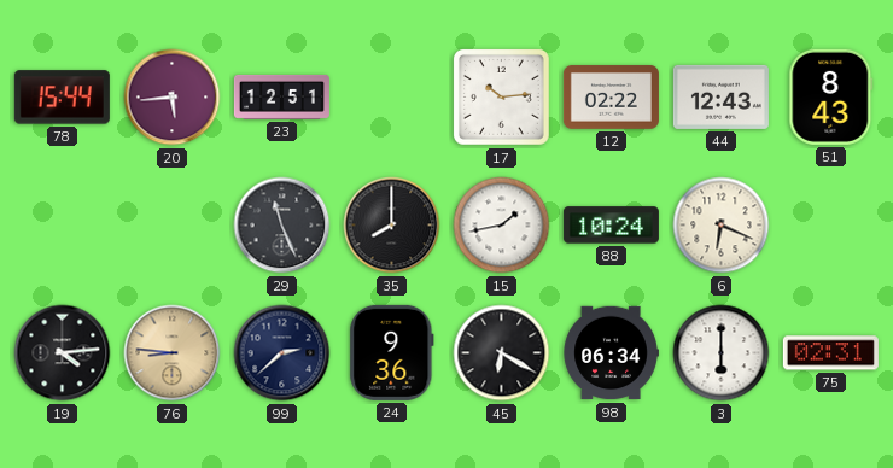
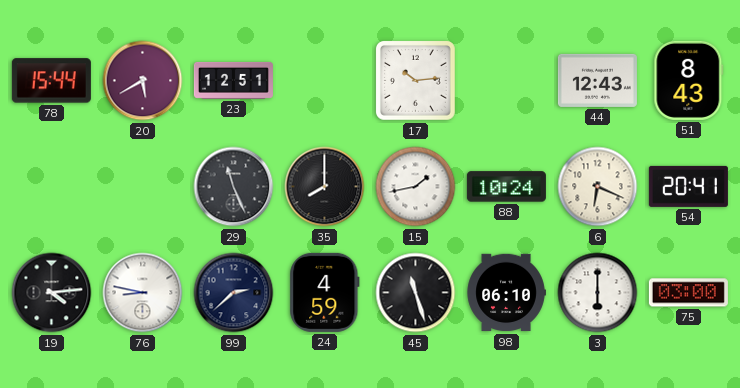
20: 5:44 -> 5:40 (143, 81)
12: 02:22 -> none (611, 98)
54: none -> 20:41 (688, 186)
76: 8:46 -> 8:47 (143, 293)
76 dial: champagne -> white (143, 293)
24: 9:36 -> 4:59 (325, 292)
45: 6:20 -> 11:27 (416, 293)
98: 06:34 -> 06:10 (506, 293)
75: 02:31 -> 03:00 (688, 293)
